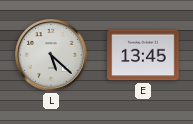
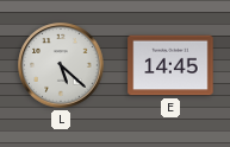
E: 13:45 -> 14:45 (170, 65)
